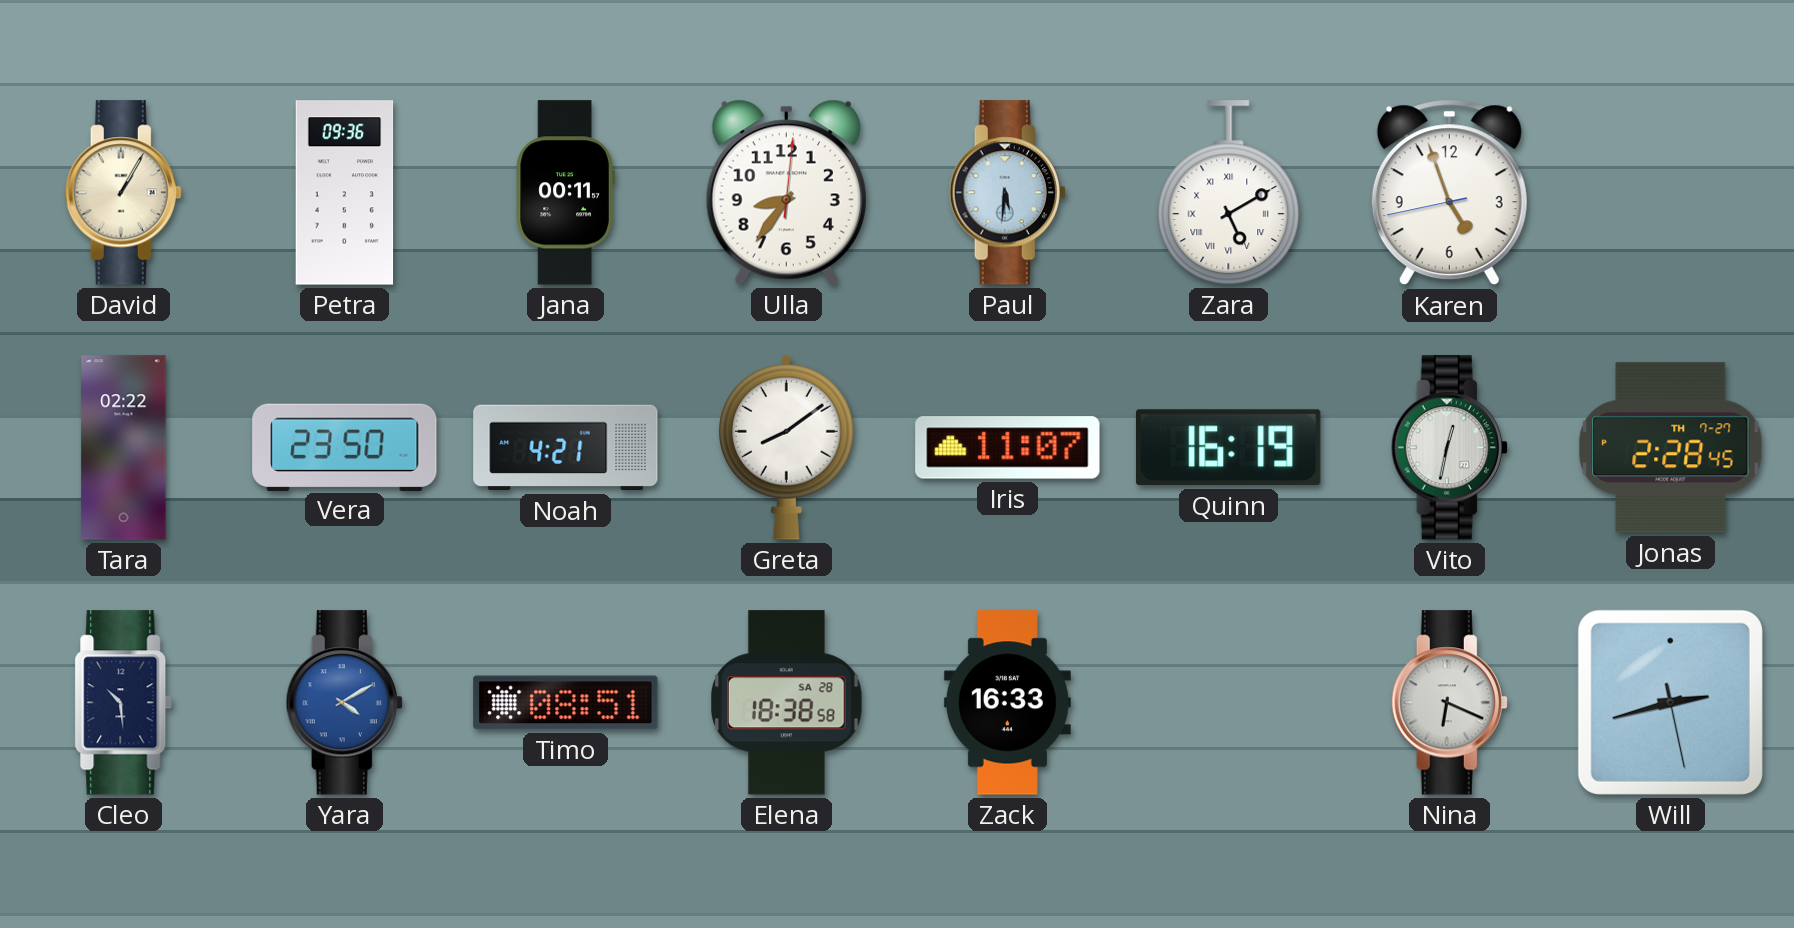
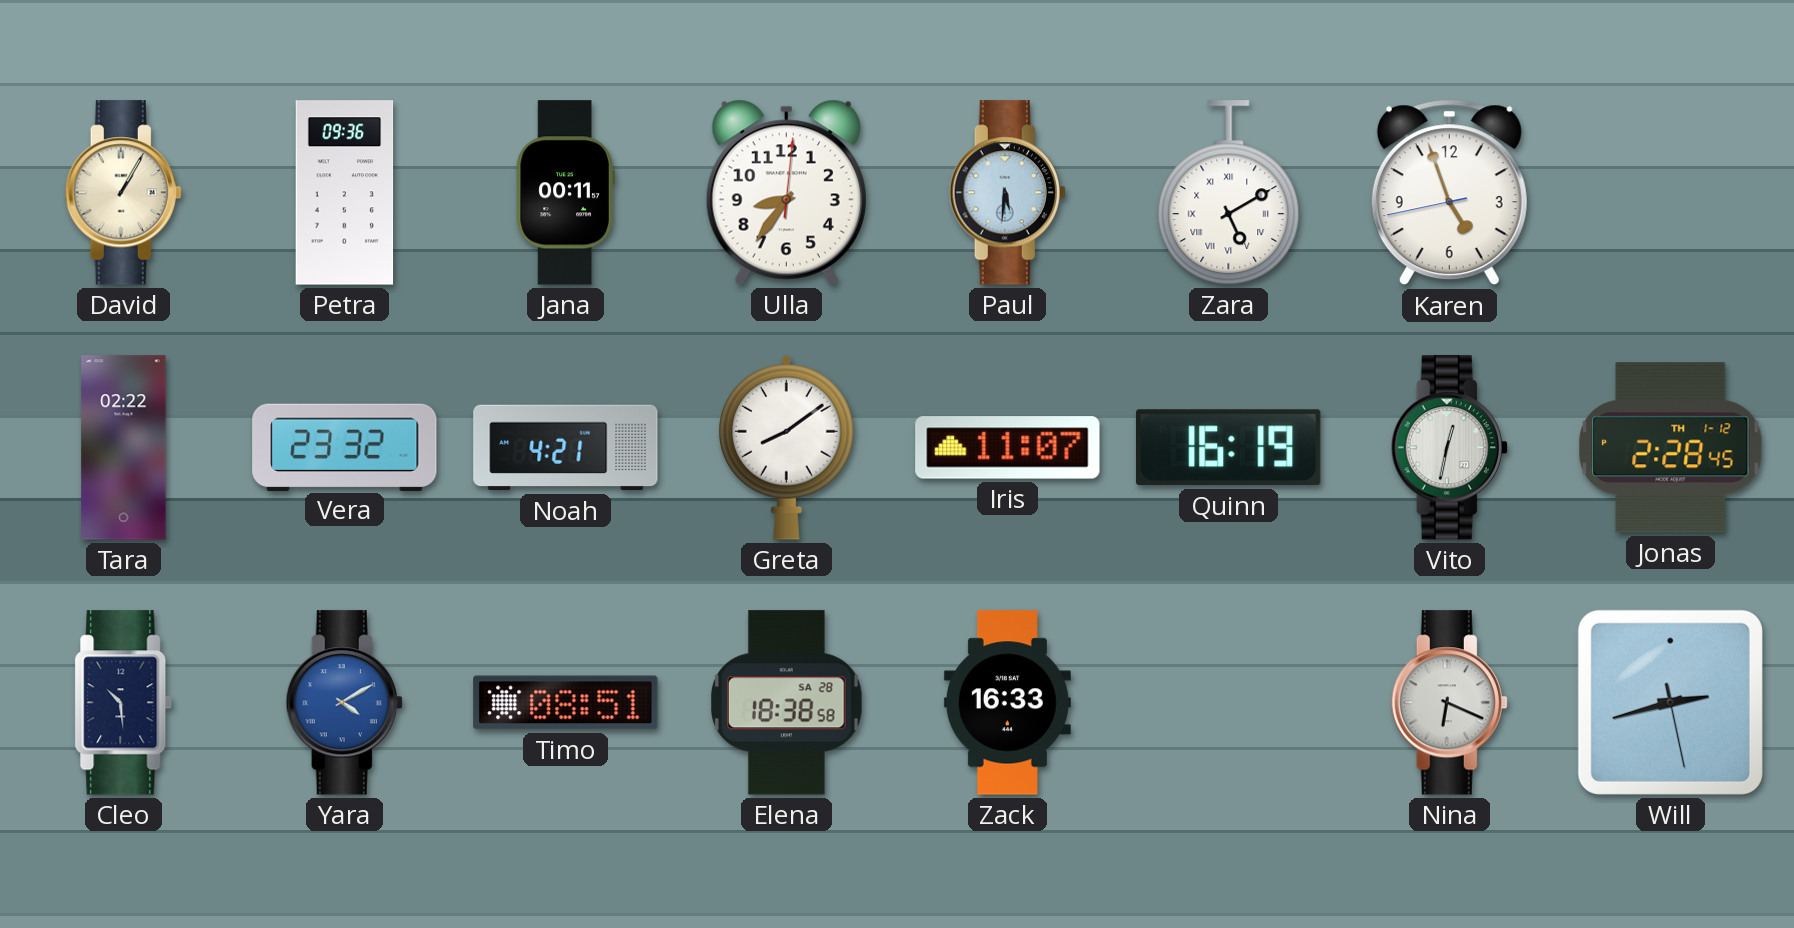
Vera: 23:50 -> 23:32 (345, 447)
Jonas date: TH 7-27 -> TH 1-12 (1671, 448)
